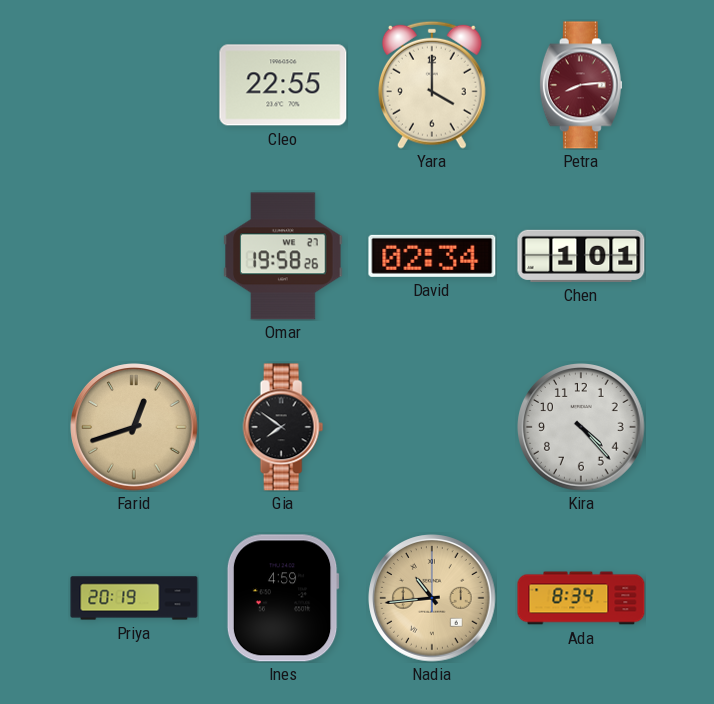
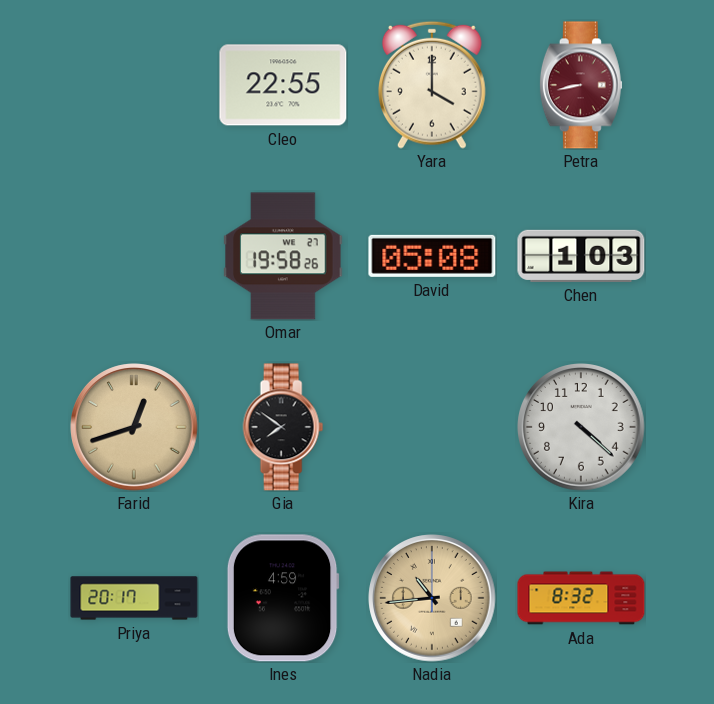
Petra: 8:14 -> 8:43 (581, 85)
David: 02:34 -> 05:08 (432, 256)
Chen: 1:01 -> 1:03 (581, 256)
Kira: 4:23 -> 4:22 (581, 427)
Priya: 20:19 -> 20:17 (134, 598)
Ada: 8:34 -> 8:32 (581, 598)
